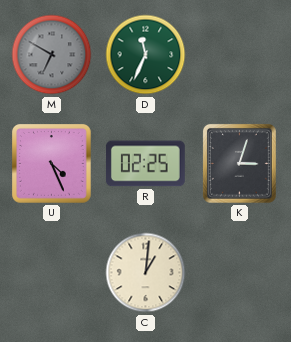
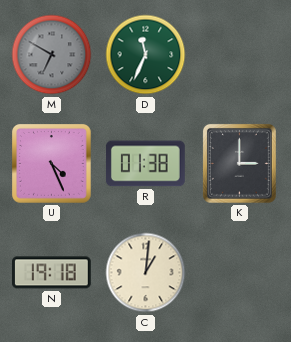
R: 02:25 -> 01:38 (145, 164)
K: 3:03 -> 3:00 (239, 163)
N: none -> 19:18 (51, 273)
